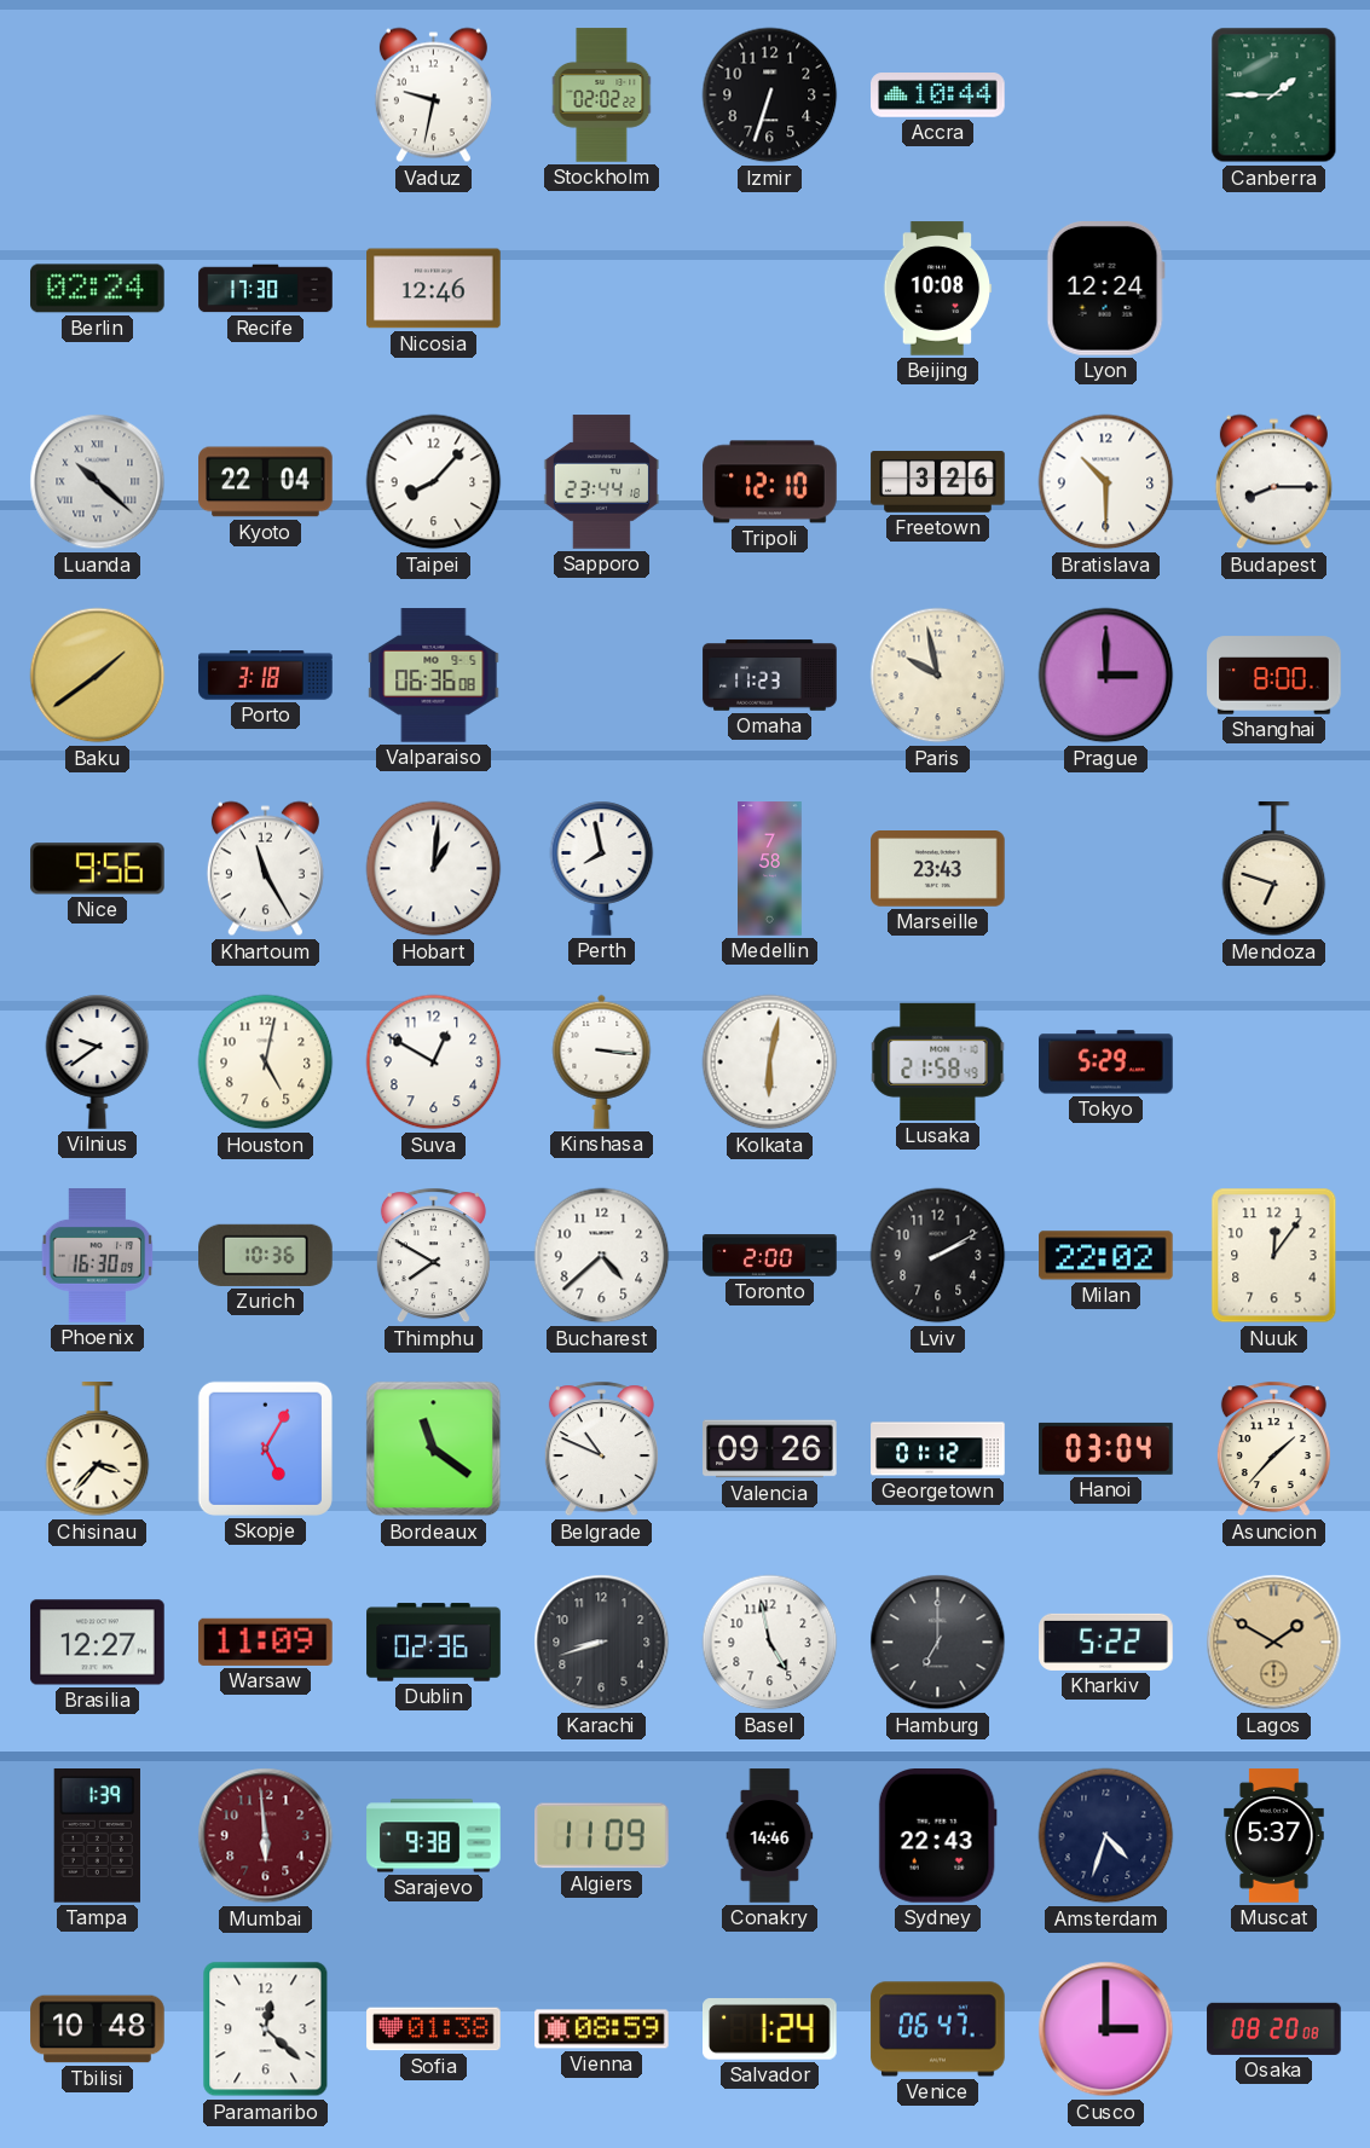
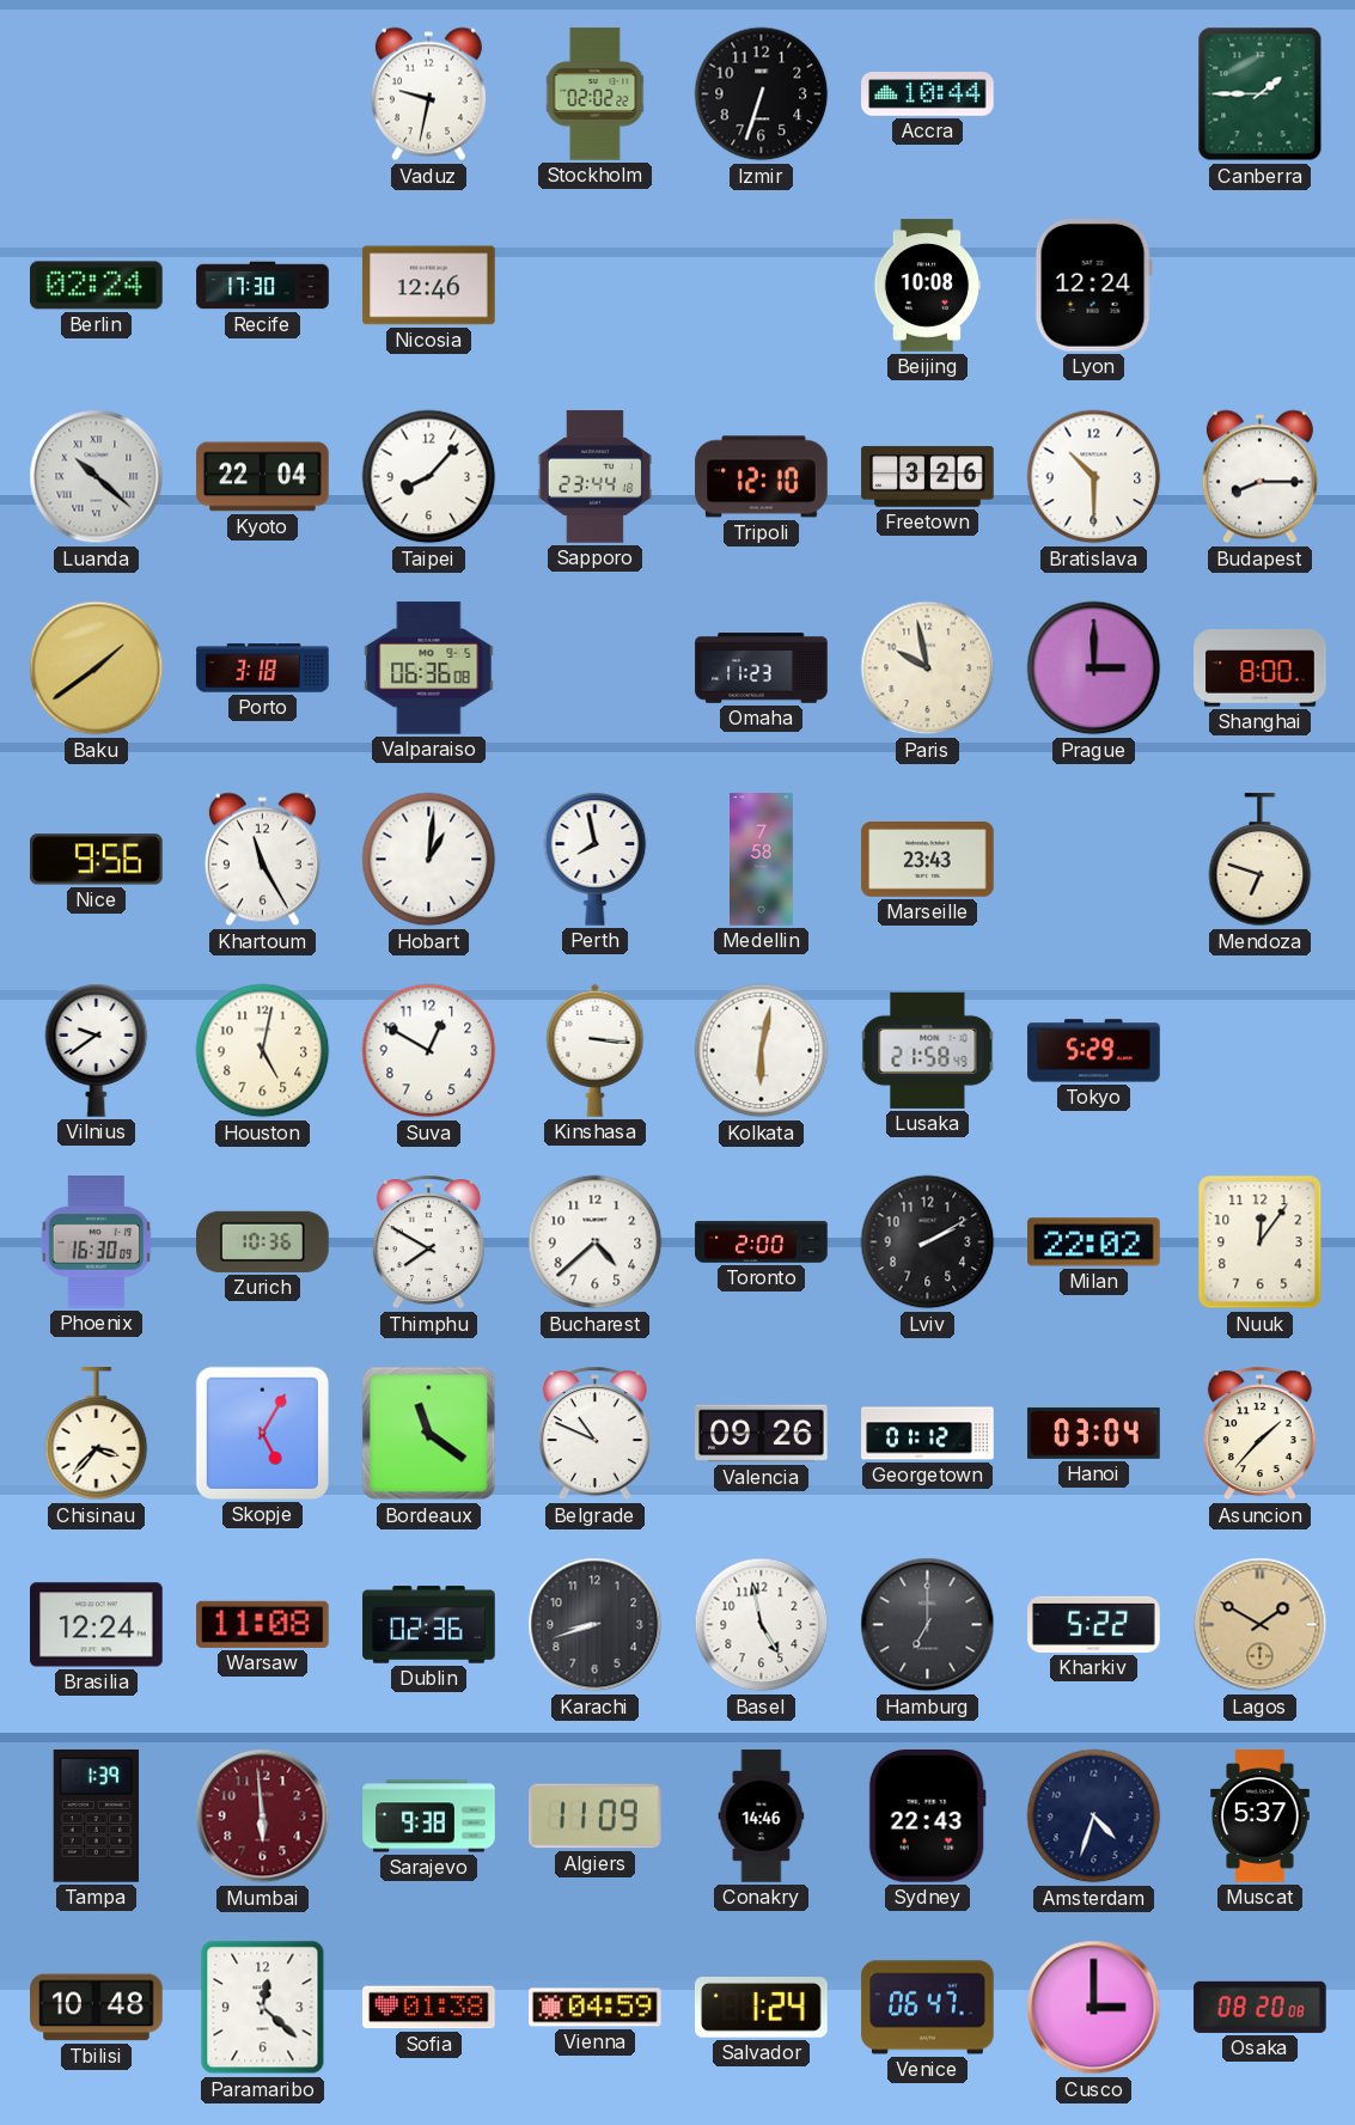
Brasilia: 12:27 -> 12:24 (97, 1625)
Warsaw: 11:09 -> 11:08 (263, 1624)
Vienna: 08:59 -> 04:59 (596, 2008)
